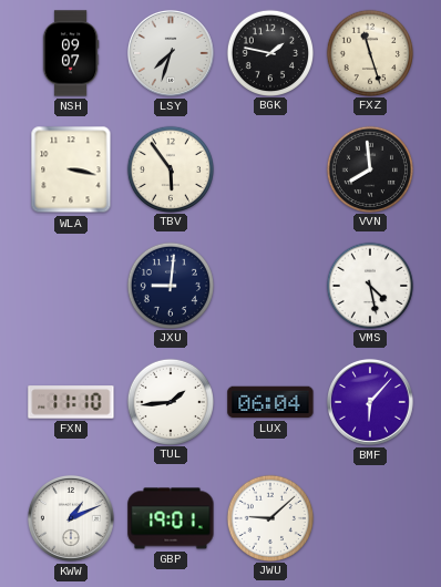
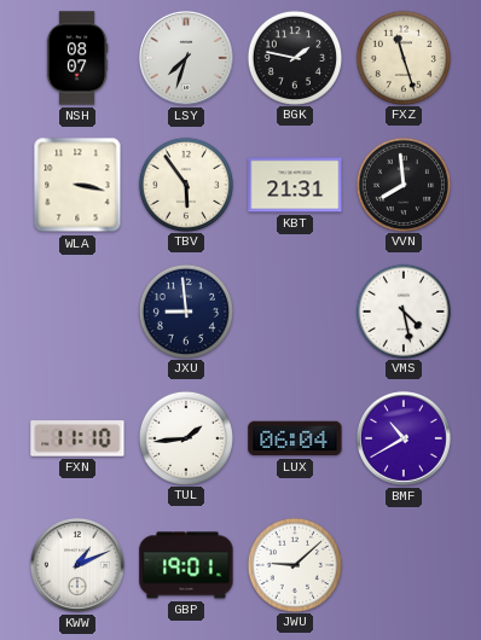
NSH: 09:07 -> 08:07 (77, 58)
KBT: none -> 21:31 (295, 185)
JXU: 9:01 -> 8:59 (185, 310)
BMF: 6:07 -> 10:40 (404, 438)
